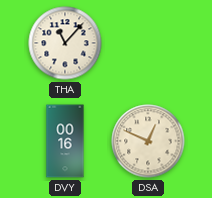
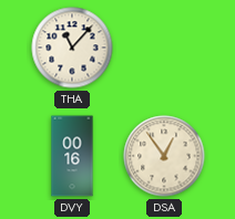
DSA: 12:49 -> 12:54 (164, 156)
